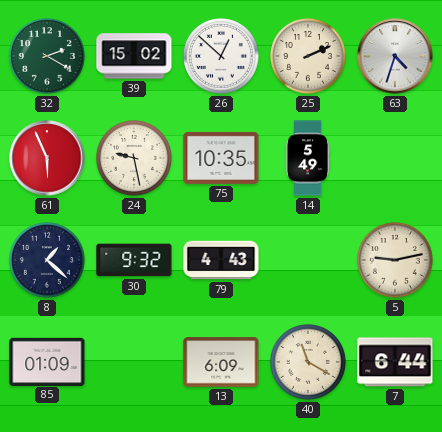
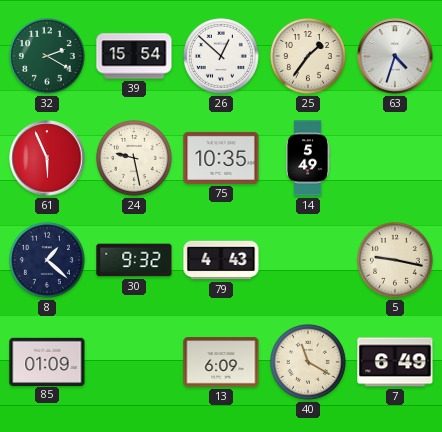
39: 15:02 -> 15:54 (134, 56)
25: 2:11 -> 1:36 (309, 57)
5: 9:13 -> 9:17 (396, 261)
7: 6:44 -> 6:49 (395, 362)
